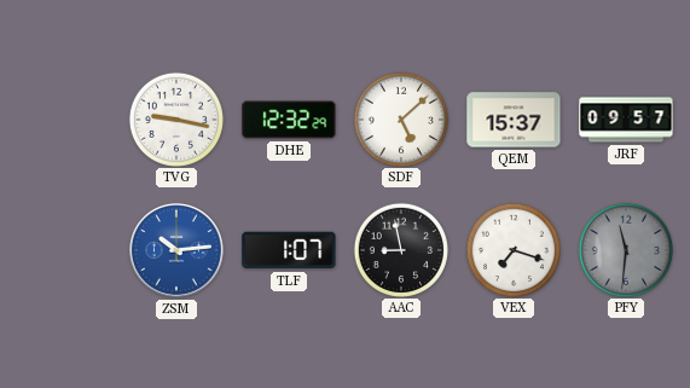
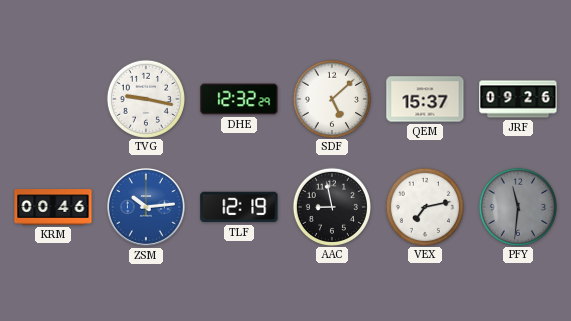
JRF: 09:57 -> 09:26 (518, 99)
KRM: none -> 00:46 (53, 207)
TLF: 1:07 -> 12:19 (239, 207)
VEX: 7:18 -> 7:13 (424, 206)
